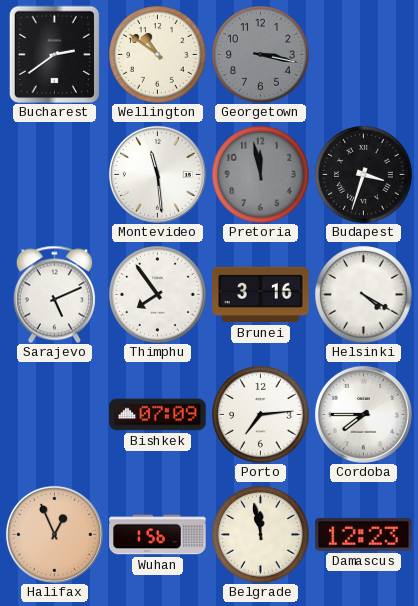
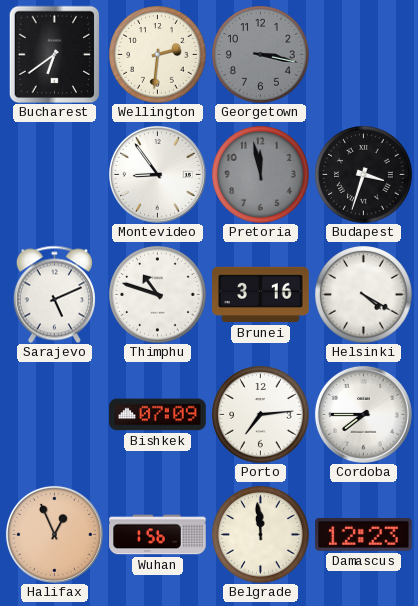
Bucharest: 2:39 -> 6:39 (55, 54)
Wellington: 10:51 -> 2:31 (158, 55)
Montevideo: 11:29 -> 8:54 (157, 174)
Thimphu: 7:54 -> 10:48 (158, 295)
Belgrade: 11:58 -> 11:59 (261, 535)
